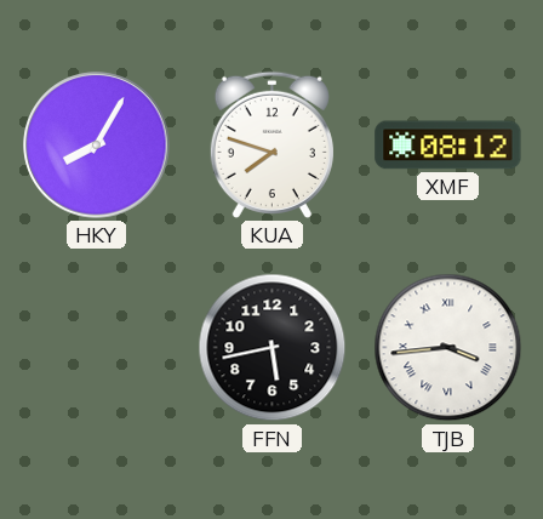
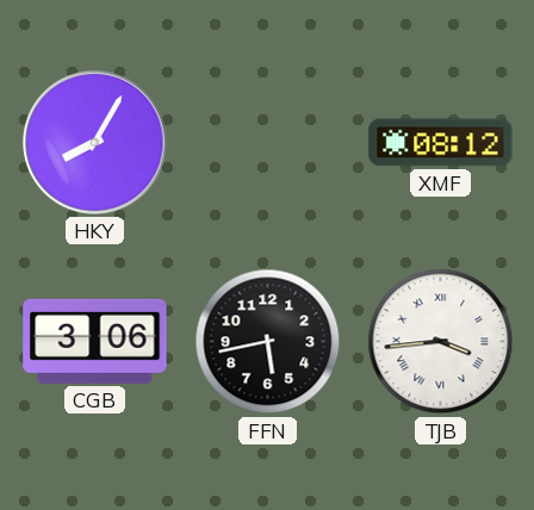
KUA: 7:48 -> none (271, 144)
CGB: none -> 3:06 (95, 341)
